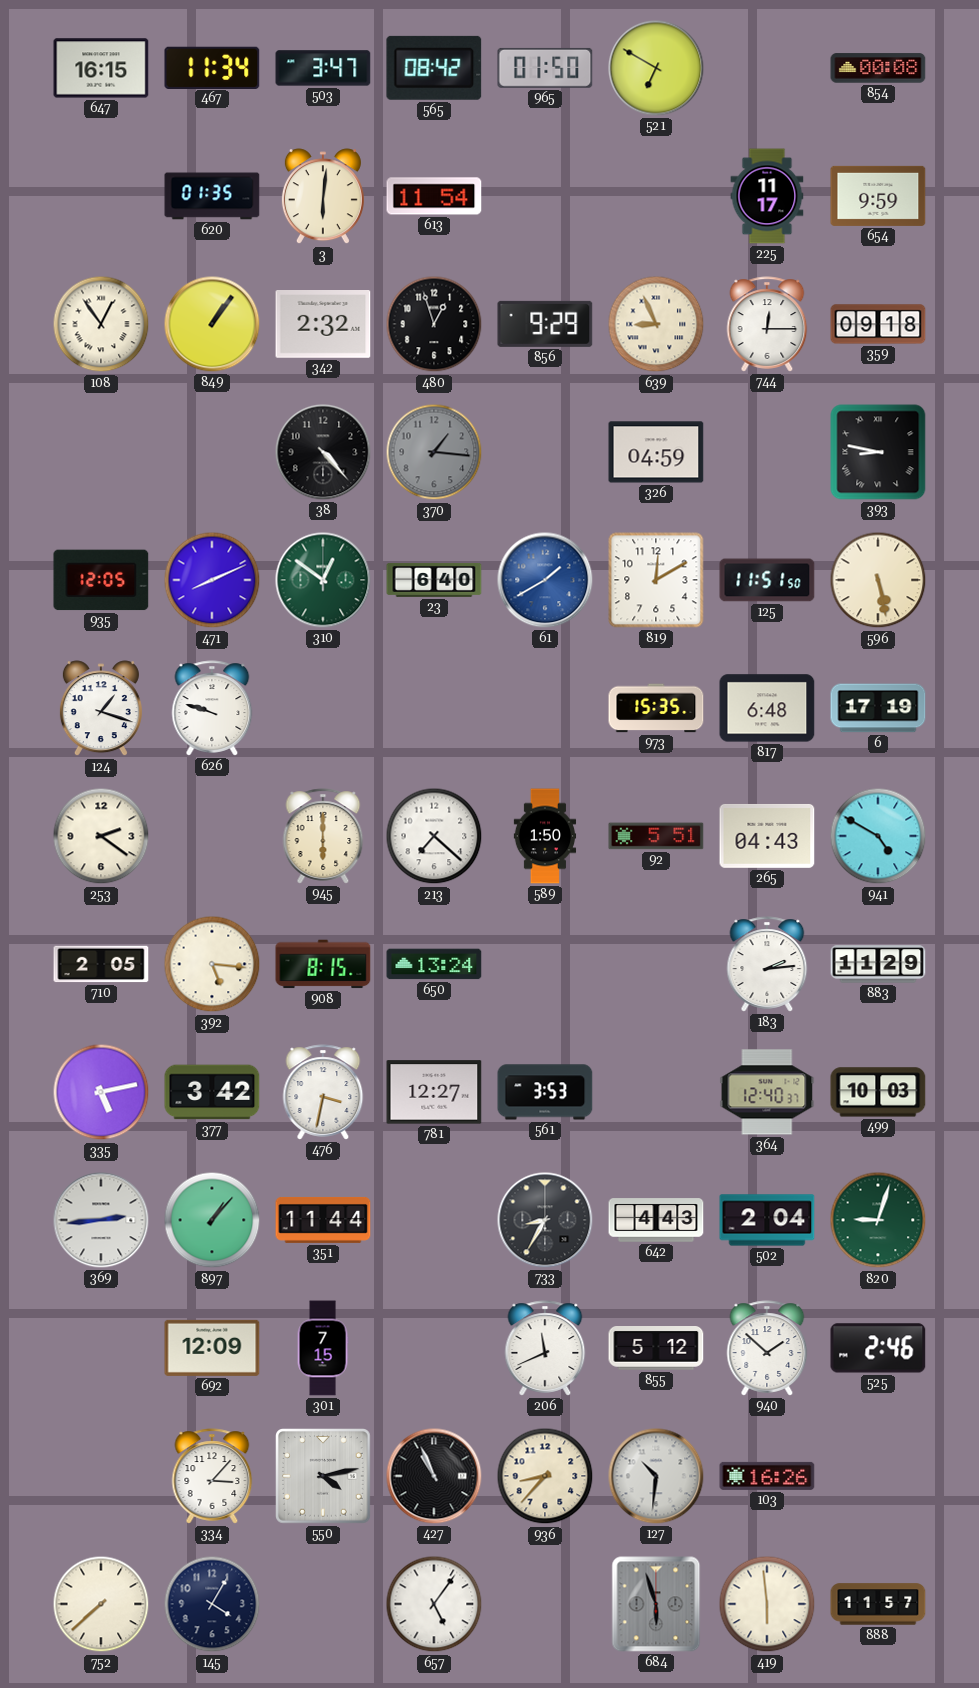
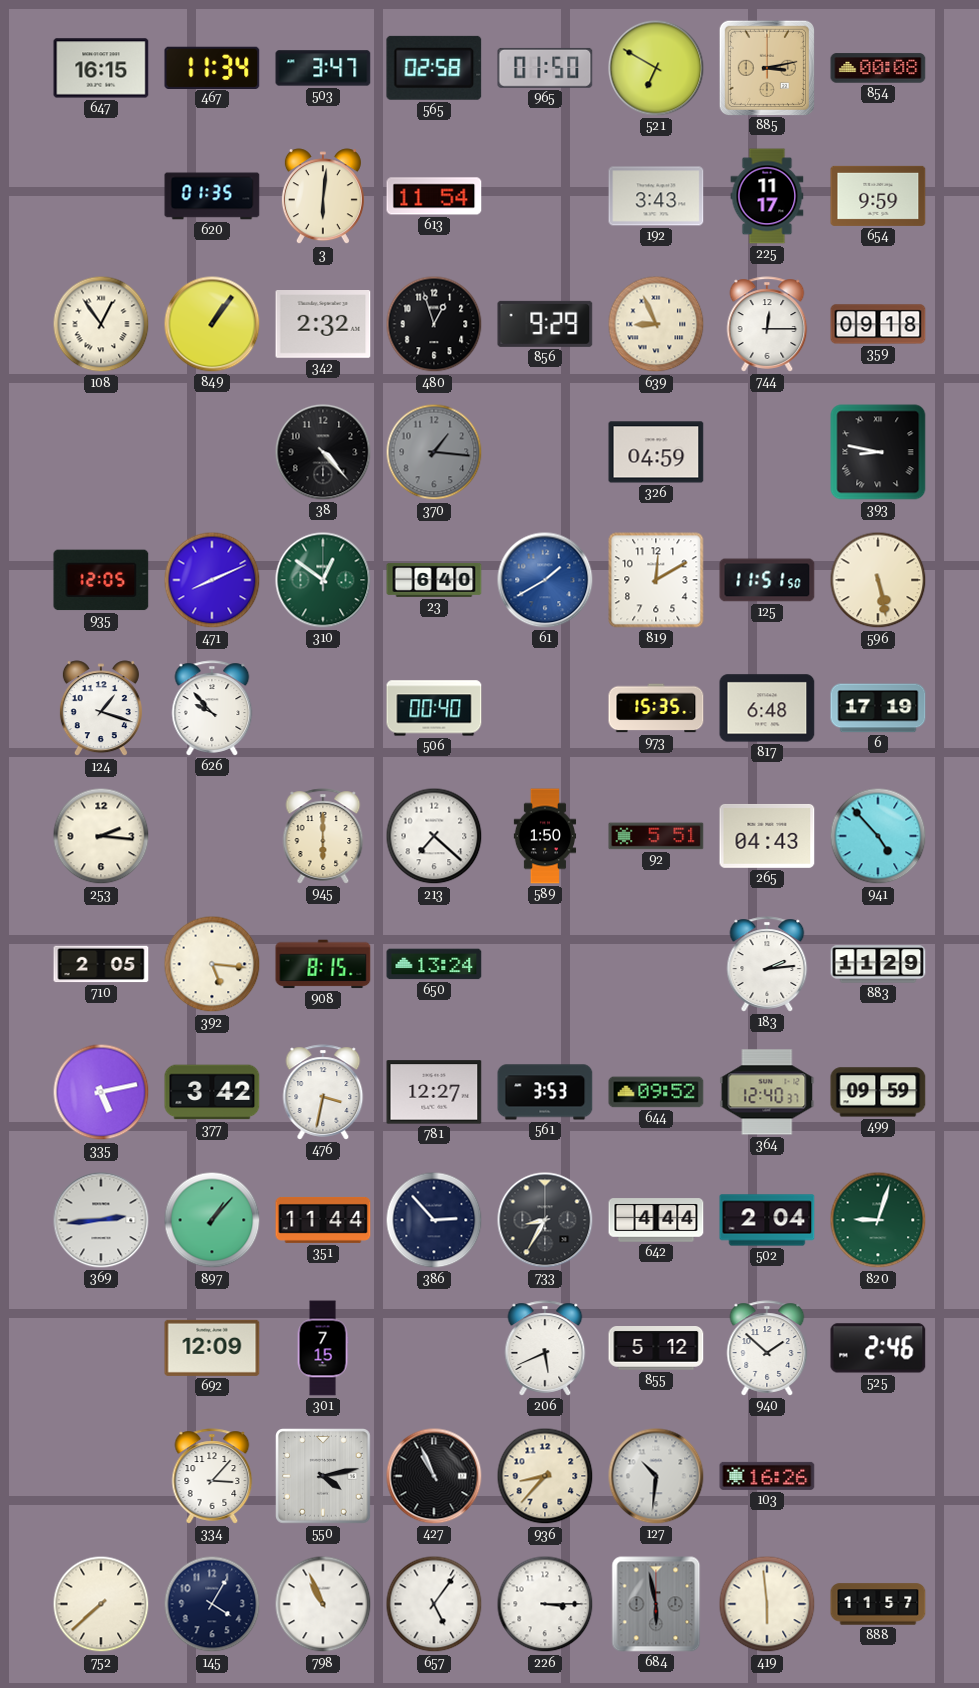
565: 08:42 -> 02:58 (434, 68)
885: none -> 3:13 (766, 67)
192: none -> 3:43 (656, 196)
626: 9:48 -> 9:53 (212, 708)
506: none -> 00:40 (434, 708)
253: 2:21 -> 2:16 (101, 836)
941: 4:50 -> 4:53 (878, 836)
644: none -> 09:52 (656, 1092)
499: 10:03 -> 09:59 (878, 1092)
386: none -> 2:53 (434, 1220)
642: 4:43 -> 4:44 (656, 1220)
206: 11:41 -> 5:41 (545, 1348)
798: none -> 10:56 (323, 1604)
226: none -> 3:15 (545, 1604)
684: 5:57 -> 5:58 (656, 1604)
